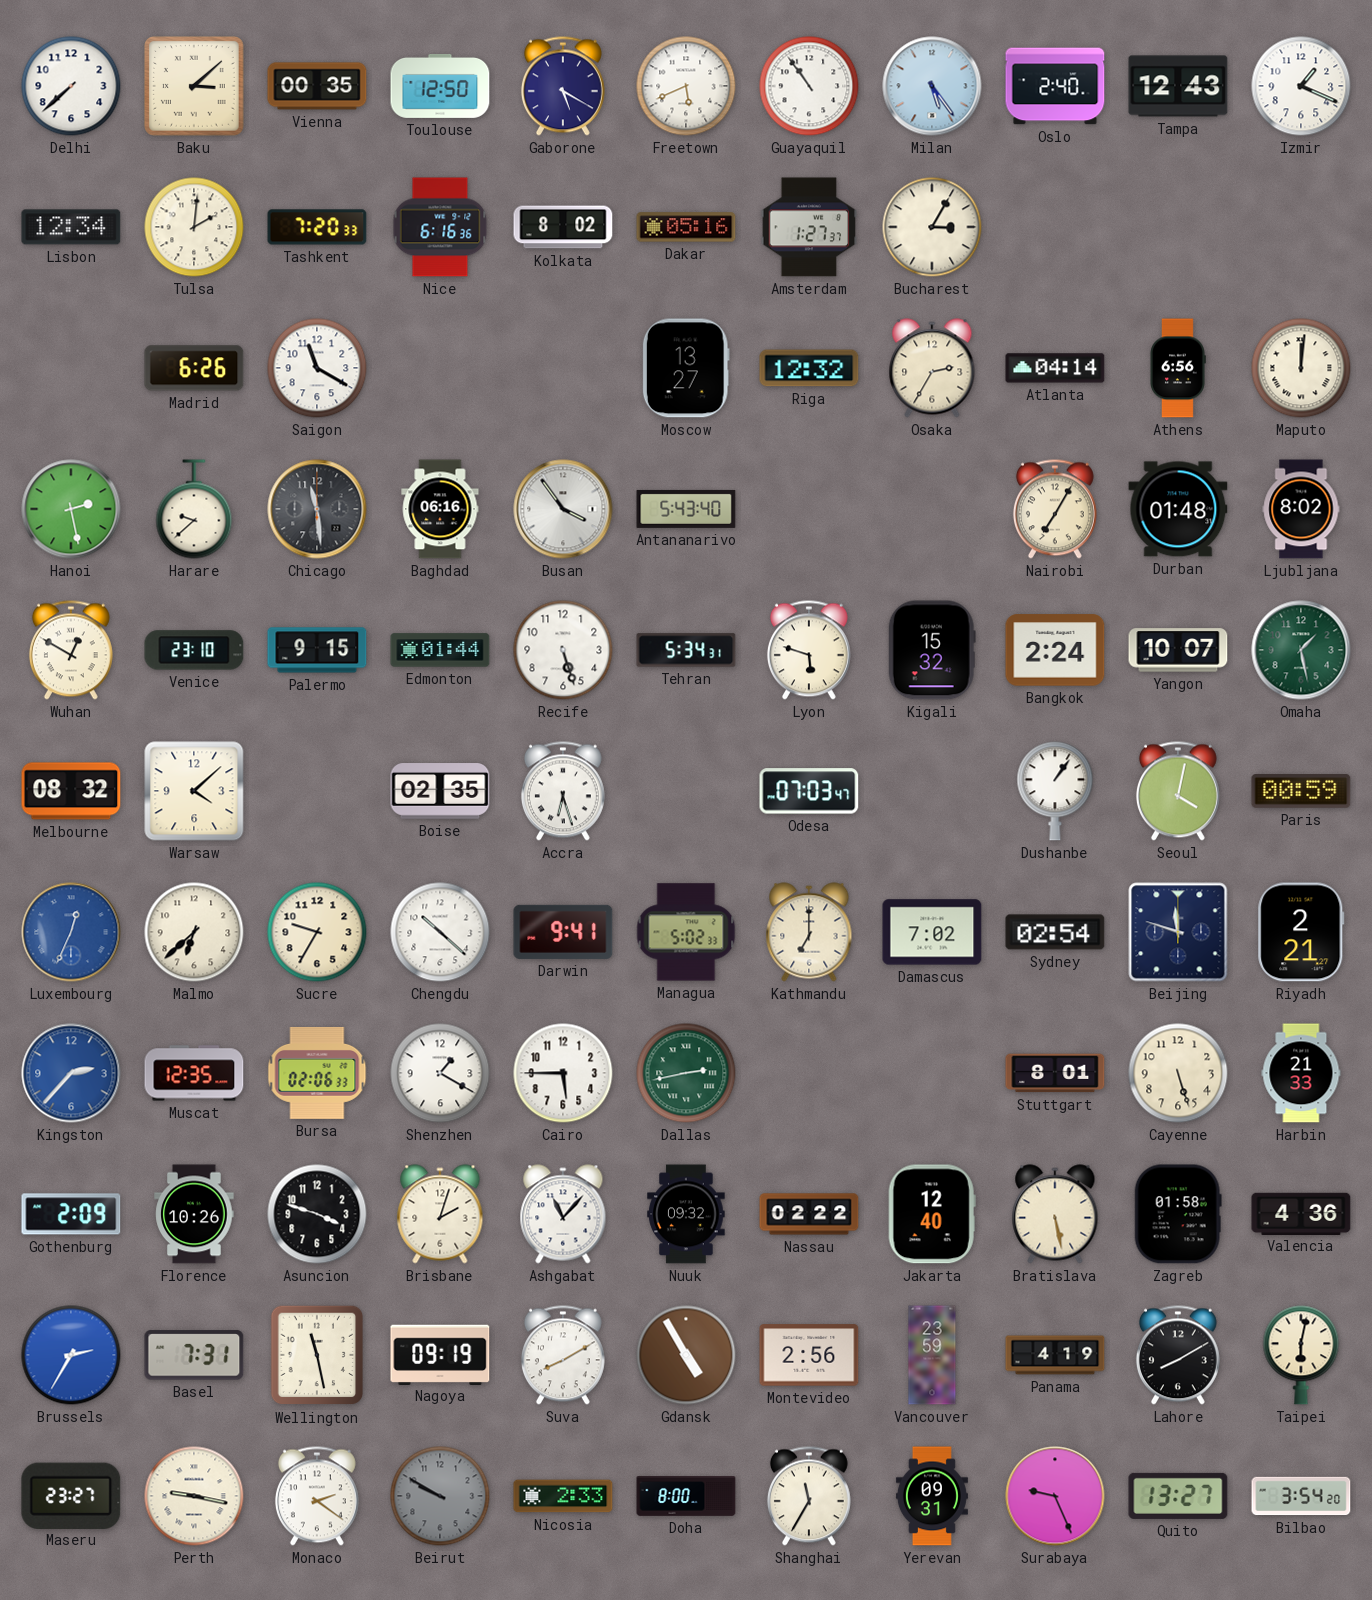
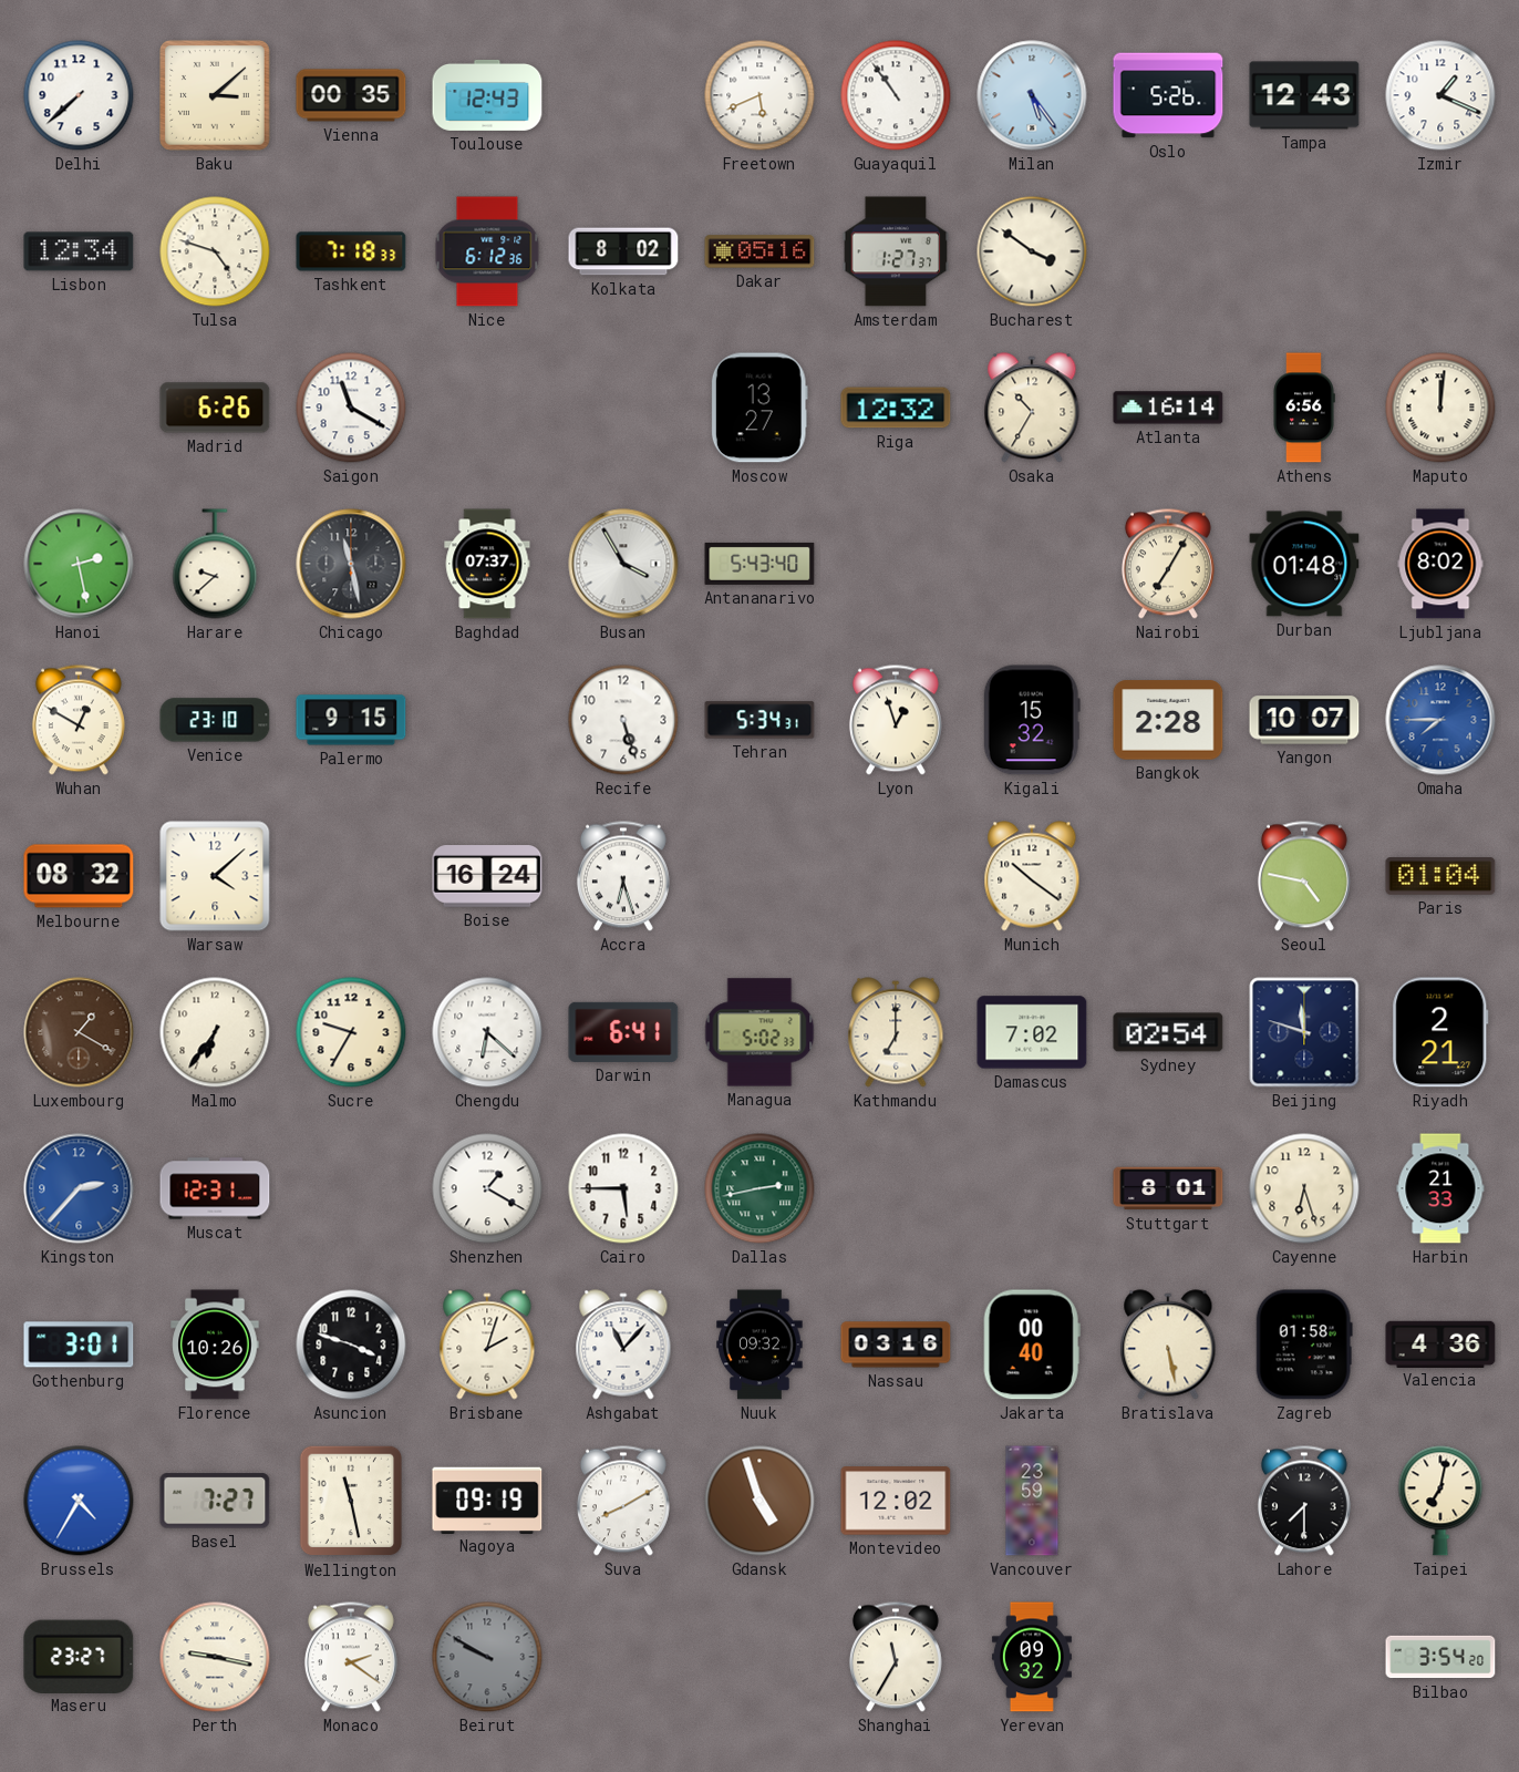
Toulouse: 12:50 -> 12:43 (487, 95)
Gaborone: 5:20 -> none (563, 86)
Oslo: 2:40 -> 5:26 (1168, 95)
Tulsa: 2:01 -> 4:48 (215, 251)
Tashkent: 7:20 -> 7:18 (351, 251)
Nice: 6:16 -> 6:12 (487, 251)
Bucharest: 3:05 -> 3:51 (1032, 251)
Osaka: 2:35 -> 10:35 (1032, 408)
Atlanta: 04:14 -> 16:14 (1168, 408)
Chicago: 11:29 -> 11:28 (351, 564)
Baghdad: 06:16 -> 07:37 (487, 564)
Busan: 3:54 -> 3:55 (623, 564)
Edmonton: 01:44 -> none (440, 650)
Lyon: 5:48 -> 12:57 (896, 720)
Bangkok: 2:24 -> 2:28 (1168, 720)
Omaha: 1:28 -> 7:45 (1440, 720)
Omaha dial: green -> blue (1440, 720)
Boise: 02:35 -> 16:24 (487, 876)
Odesa: 07:03 -> none (809, 791)
Munich: none -> 10:21 (1032, 876)
Dushanbe: 1:06 -> none (1055, 791)
Seoul: 4:02 -> 4:47 (1304, 876)
Paris: 00:59 -> 01:04 (1440, 876)
Luxembourg: 12:34 -> 1:20 (79, 1032)
Luxembourg dial: blue -> brown (79, 1032)
Malmo: 6:38 -> 6:36 (215, 1032)
Chengdu: 10:22 -> 6:22 (487, 1032)
Darwin: 9:41 -> 6:41 (623, 1032)
Muscat: 12:35 -> 12:31 (215, 1188)
Bursa: 02:06 -> none (317, 1073)
Cayenne: 5:27 -> 6:27 (1304, 1188)
Gothenburg: 2:09 -> 3:01 (79, 1345)
Nassau: 02:22 -> 03:16 (896, 1345)
Jakarta: 12:40 -> 00:40 (1032, 1345)
Brussels: 2:35 -> 4:35 (79, 1501)
Basel: 7:31 -> 7:27 (215, 1501)
Gdansk: 4:55 -> 4:57 (759, 1501)
Montevideo: 2:56 -> 12:02 (896, 1501)
Panama: 4:19 -> none (1055, 1355)
Lahore: 8:10 -> 7:30 (1304, 1501)
Taipei: 6:02 -> 7:02 (1440, 1501)
Nicosia: 2:33 -> none (563, 1496)
Doha: 8:00 -> none (686, 1497)
Yerevan: 09:31 -> 09:32 (1032, 1657)
Surabaya: 9:26 -> none (1055, 1496)
Quito: 13:27 -> none (1178, 1496)
